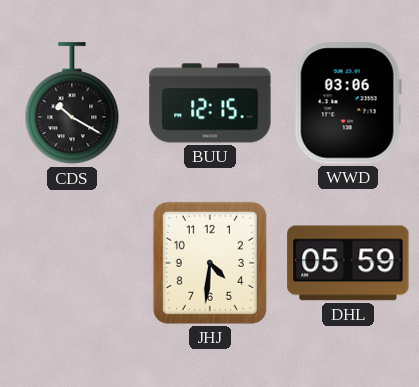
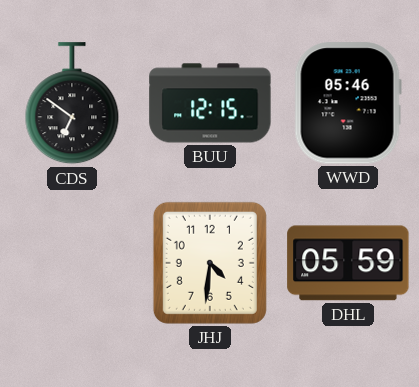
CDS: 10:20 -> 6:51 (72, 104)
WWD: 03:06 -> 05:46 (348, 103)
